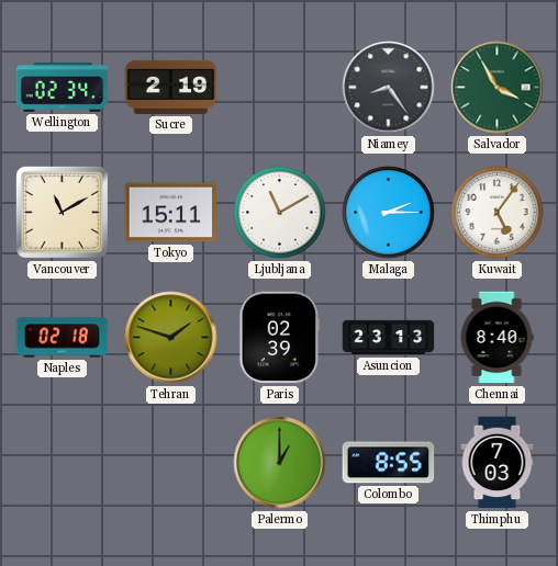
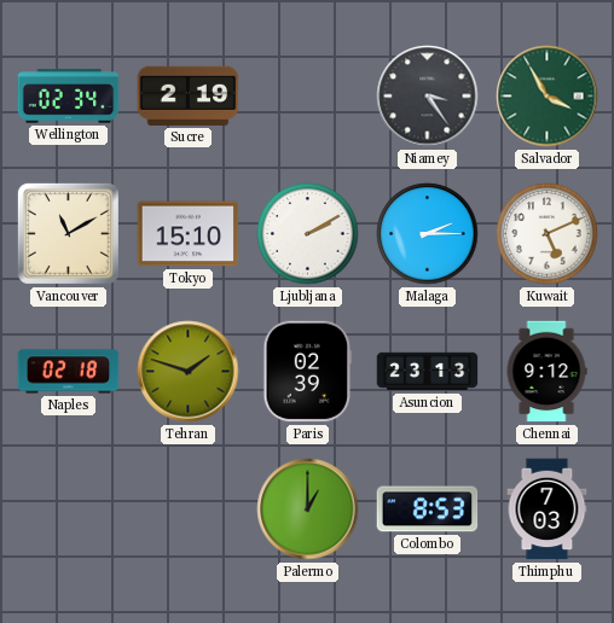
Niamey: 8:24 -> 3:24 (428, 97)
Tokyo: 15:11 -> 15:10 (189, 234)
Ljubljana: 11:10 -> 2:10 (308, 234)
Kuwait: 5:06 -> 5:11 (548, 234)
Chennai: 8:40 -> 9:12 (546, 372)
Colombo: 8:55 -> 8:53 (428, 510)
